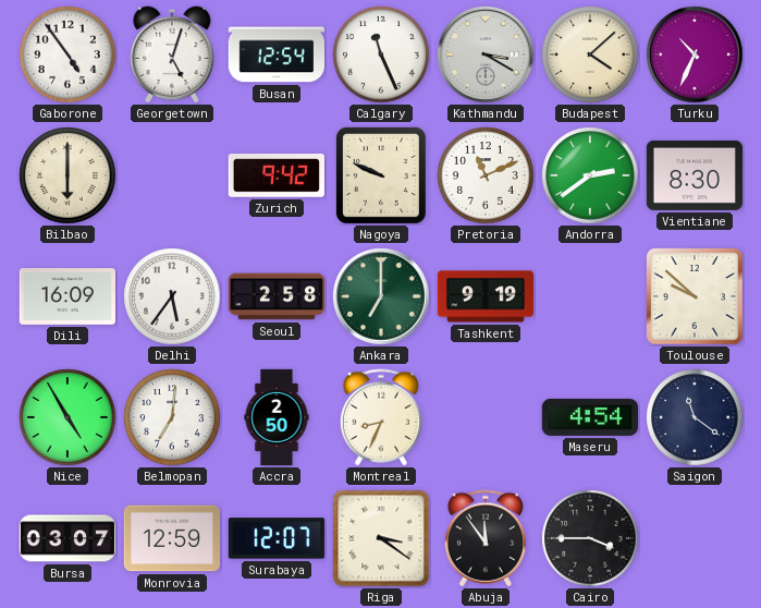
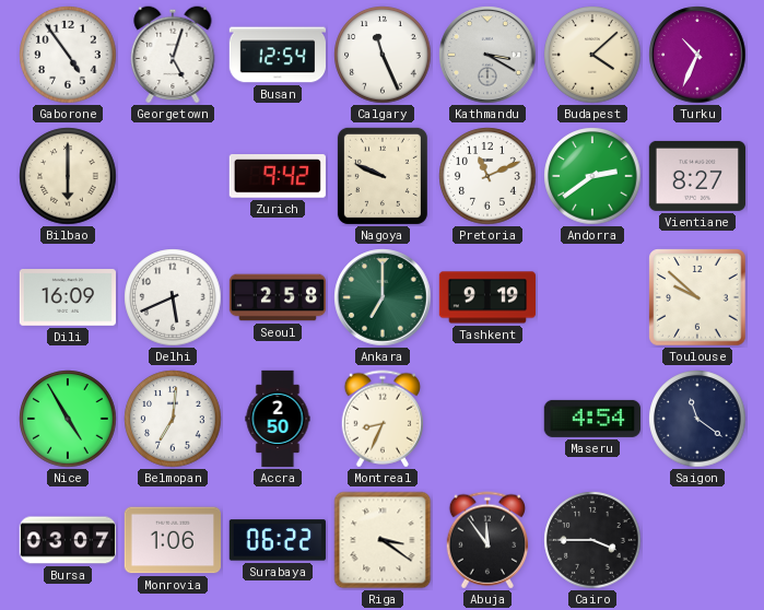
Vientiane: 8:30 -> 8:27 (696, 176)
Delhi: 5:36 -> 5:41 (173, 297)
Monrovia: 12:59 -> 1:06 (172, 540)
Surabaya: 12:07 -> 06:22 (277, 540)
